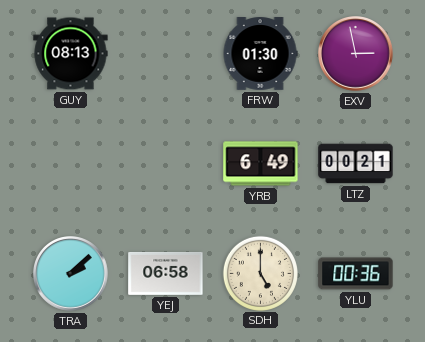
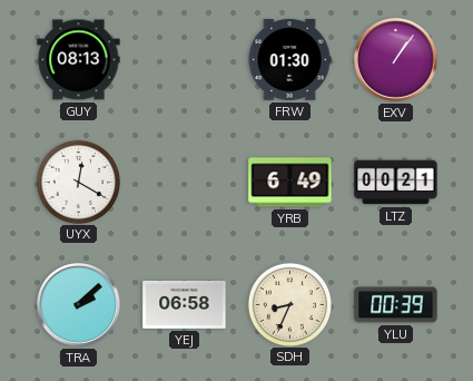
EXV: 2:58 -> 1:06 (396, 60)
UYX: none -> 12:20 (78, 182)
SDH: 5:00 -> 8:34 (289, 304)
YLU: 00:36 -> 00:39 (396, 305)
